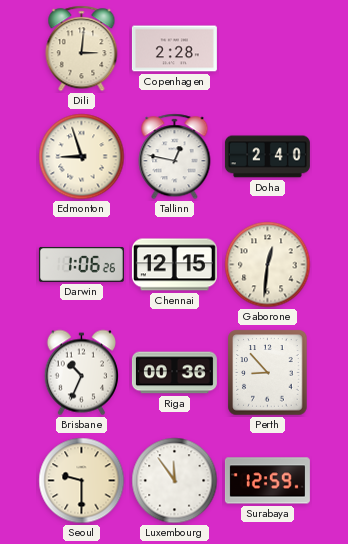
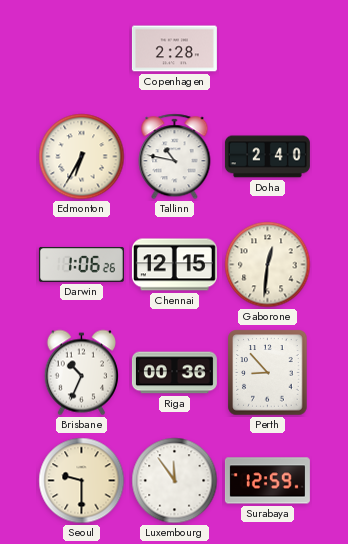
Dili: 3:01 -> none (82, 49)
Edmonton: 8:57 -> 6:35 (82, 157)
Tallinn: 12:47 -> 10:47 (175, 157)
